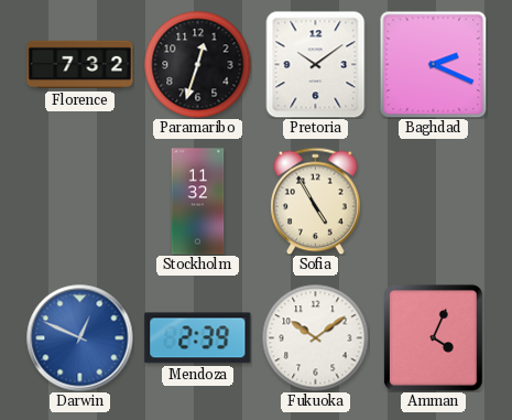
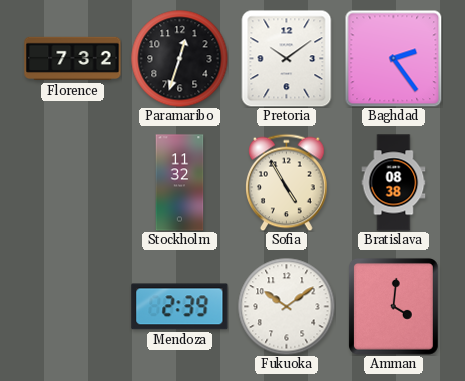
Baghdad: 2:19 -> 2:24 (393, 58)
Bratislava: none -> 08:38 (394, 183)
Darwin: 12:49 -> none (80, 338)
Amman: 4:04 -> 4:01 (393, 306)
